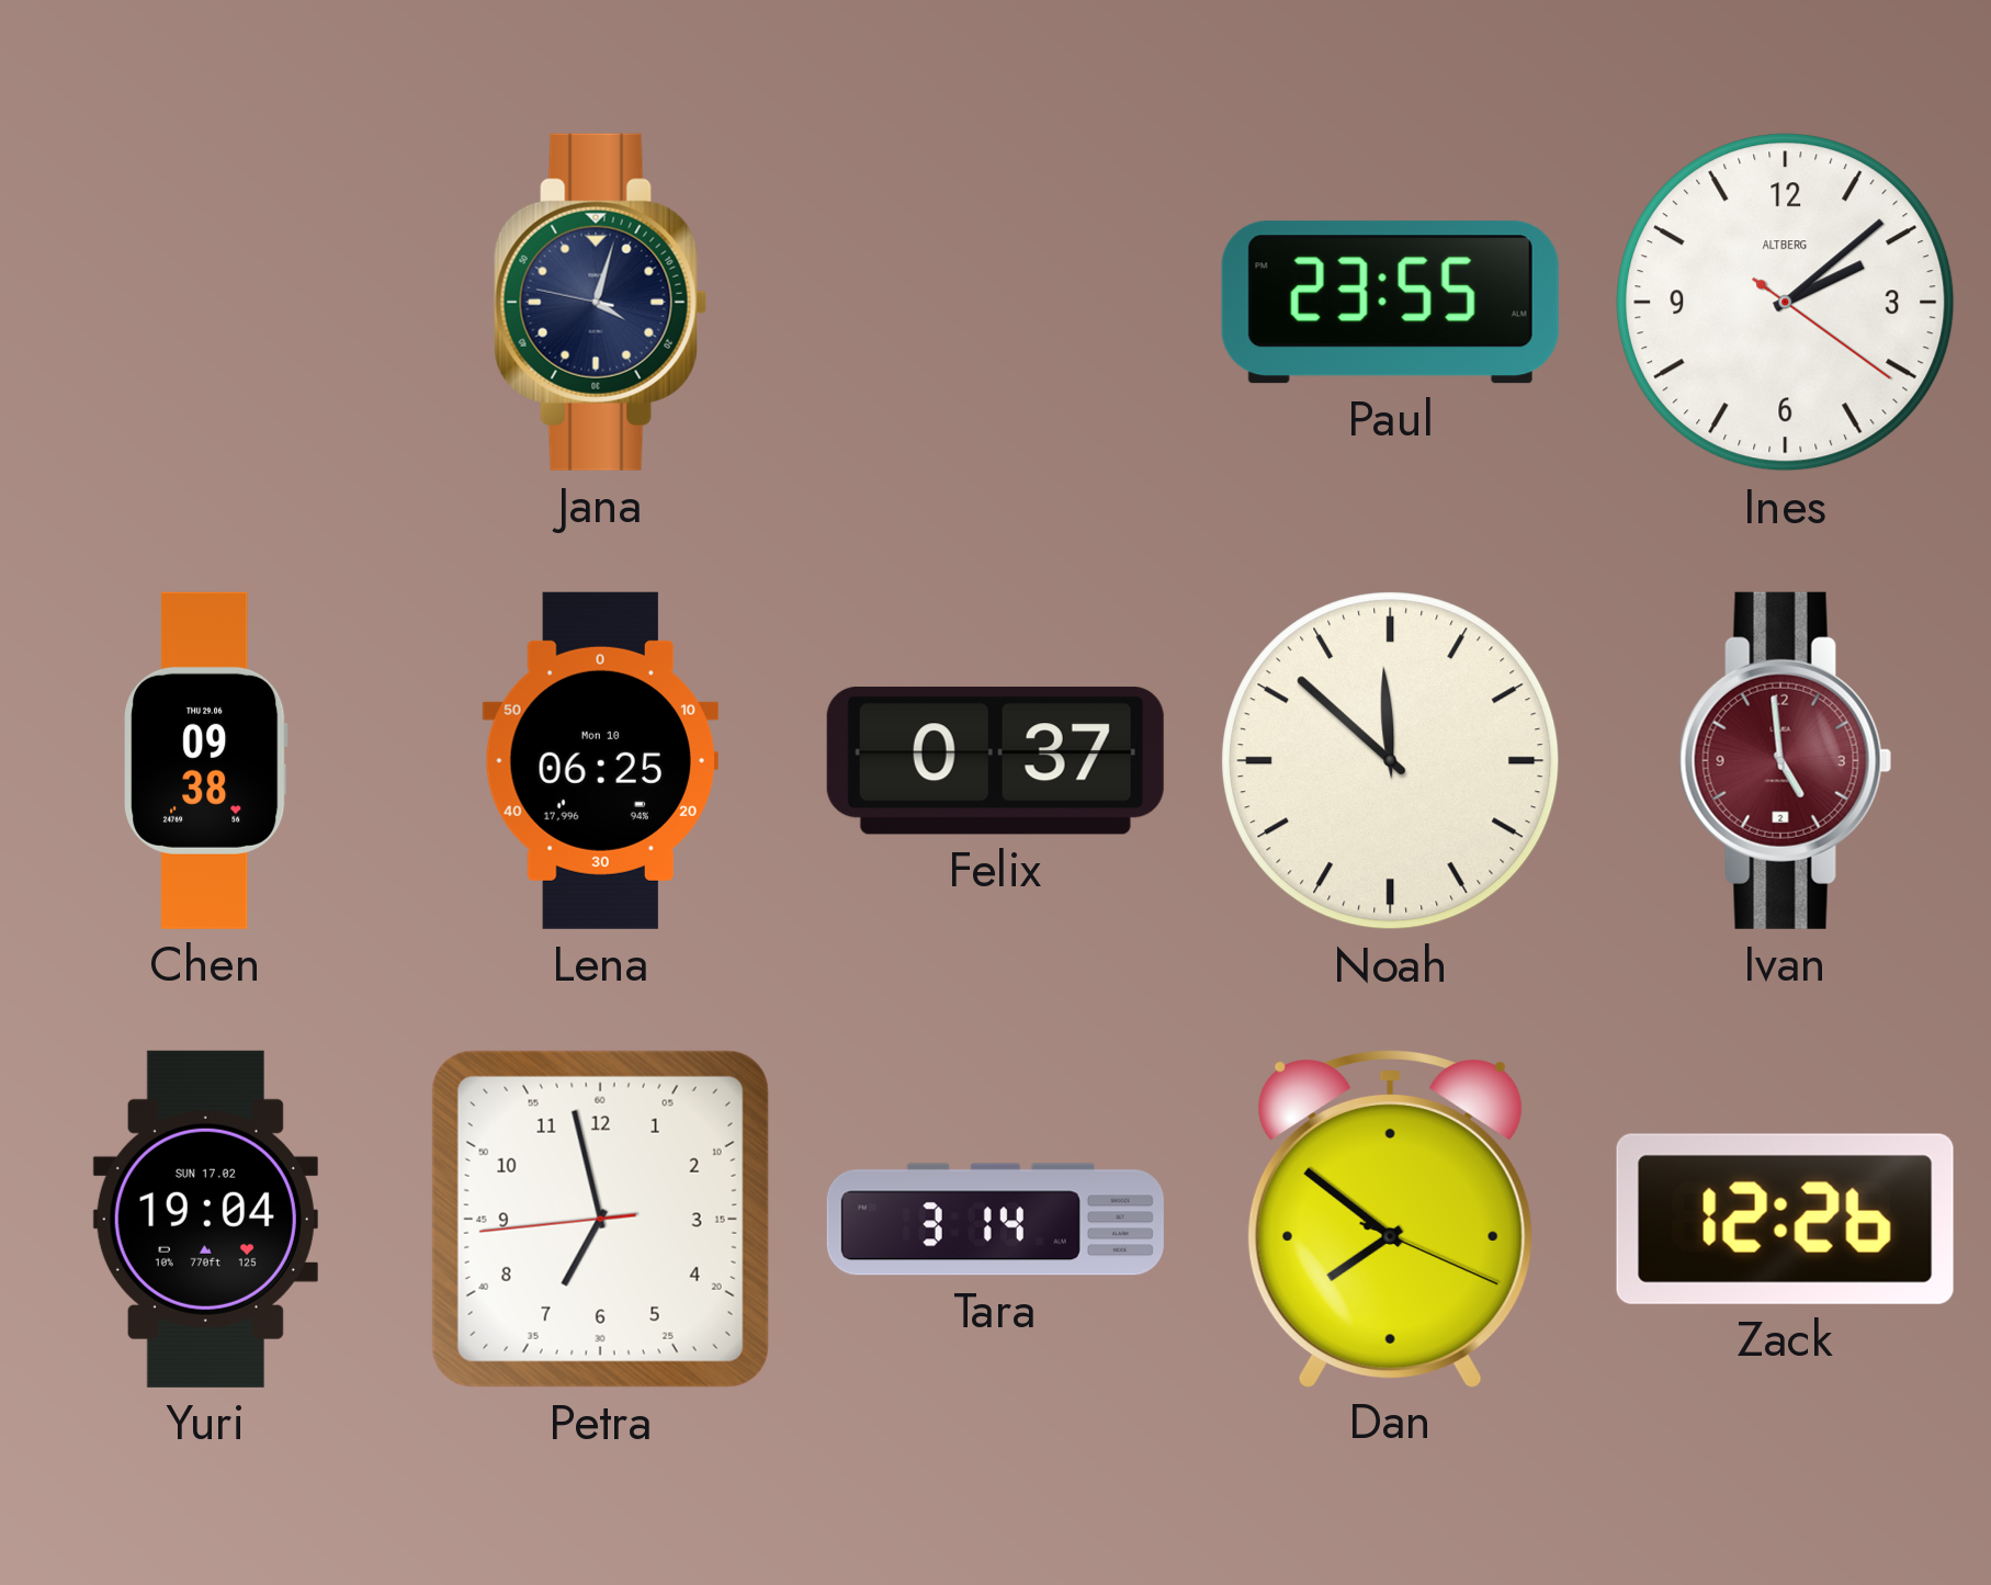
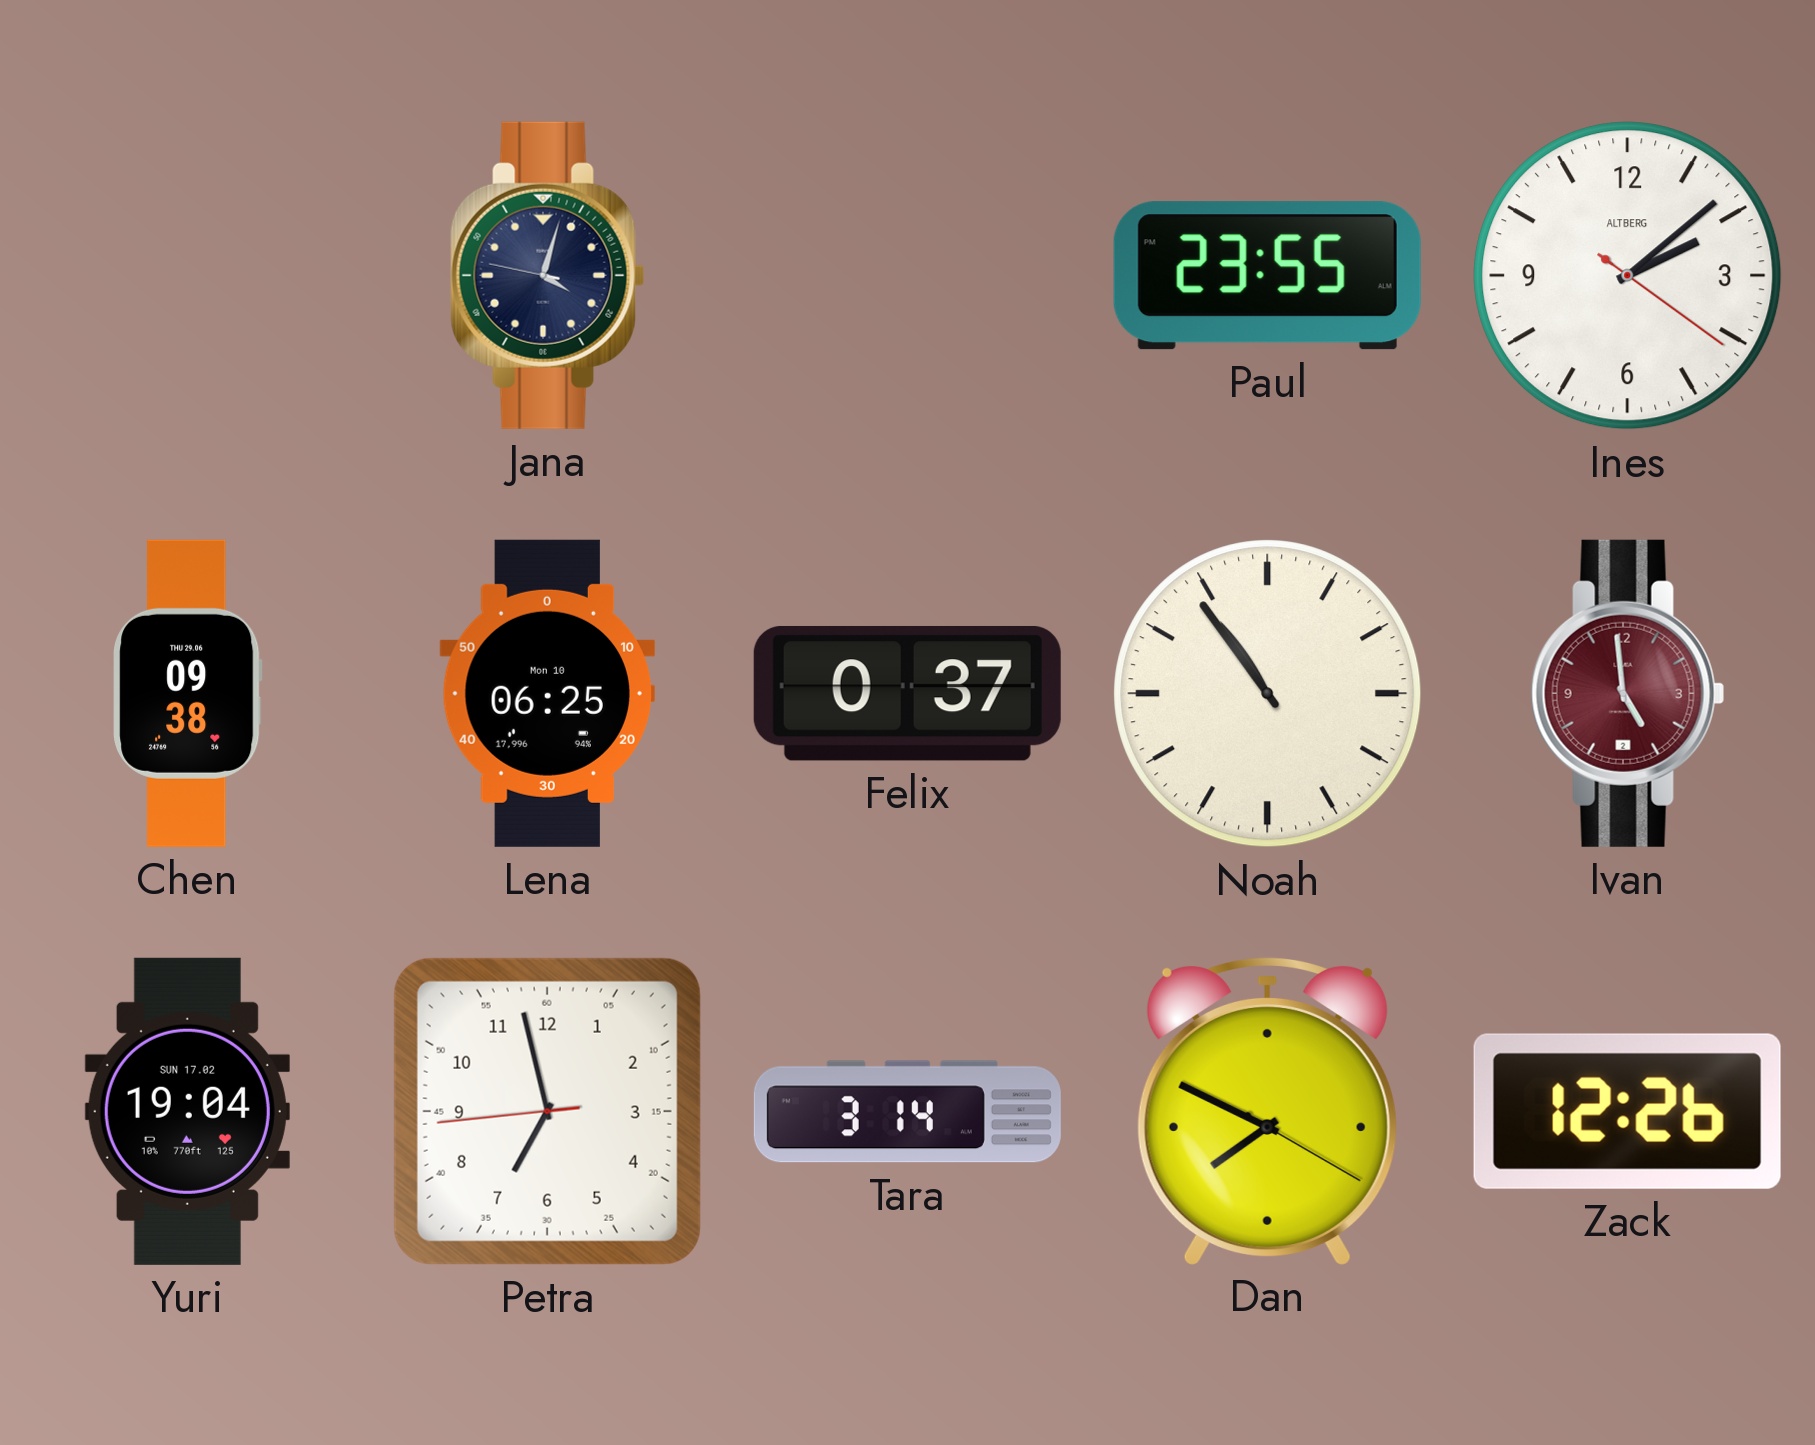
Noah: 11:52 -> 10:54 (1268, 694)
Dan: 7:51 -> 7:49 (1267, 1110)
